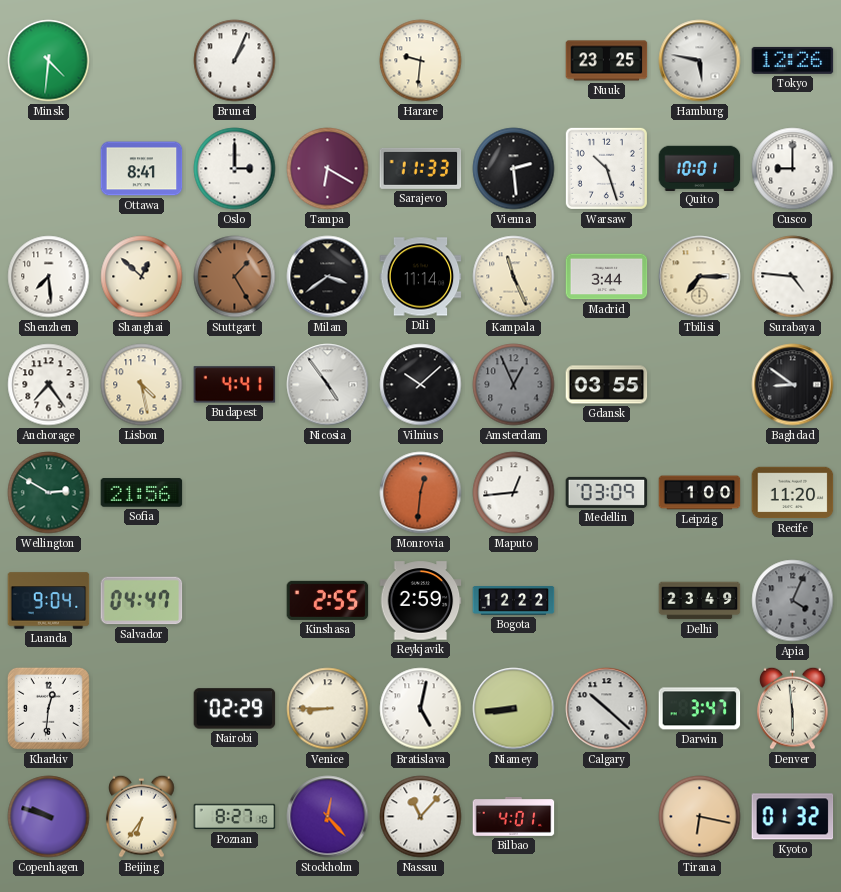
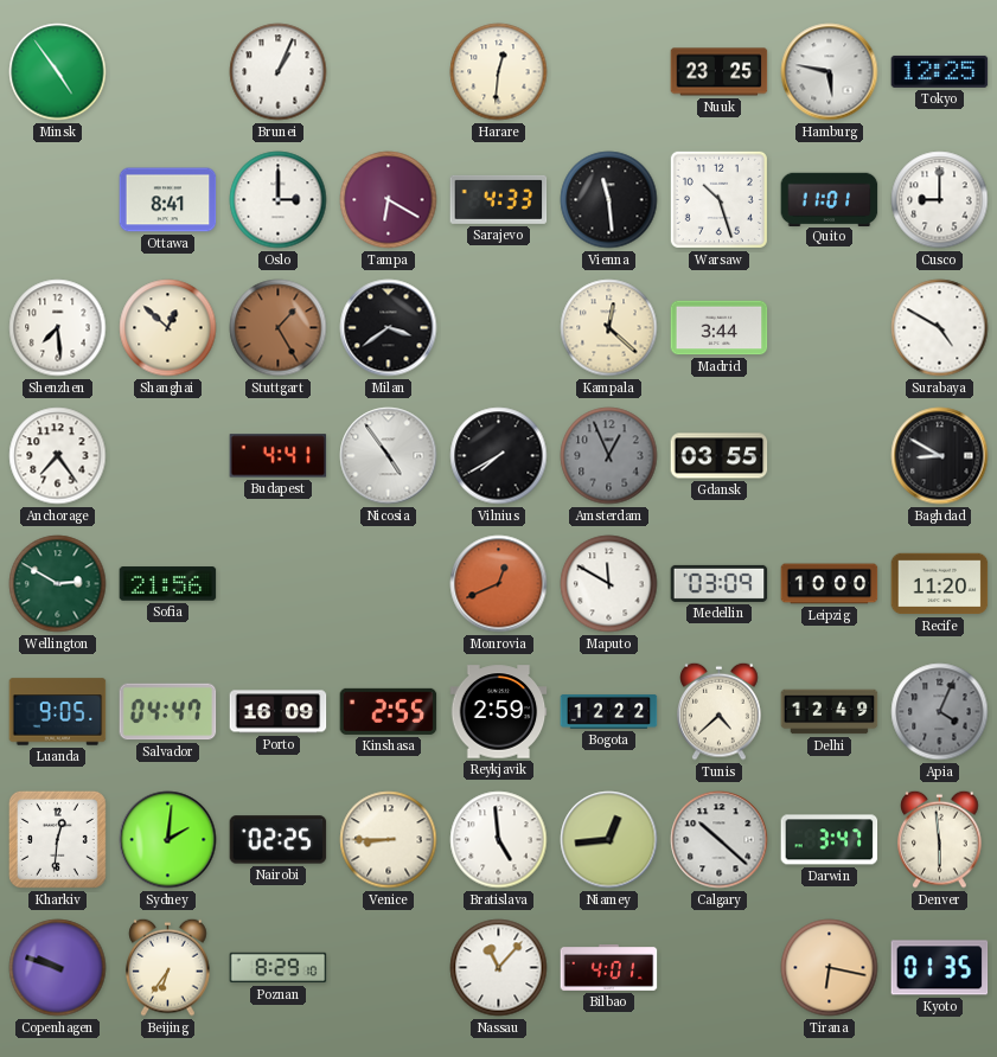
Minsk: 4:31 -> 4:54 (58, 72)
Harare: 9:31 -> 12:31 (499, 72)
Tokyo: 12:26 -> 12:25 (940, 71)
Sarajevo: 11:33 -> 4:33 (499, 199)
Vienna: 2:29 -> 11:29 (609, 200)
Quito: 10:01 -> 11:01 (830, 199)
Dili: 11:14 -> none (421, 277)
Kampala: 11:26 -> 12:22 (609, 328)
Tbilisi: 7:15 -> none (700, 277)
Surabaya: 4:46 -> 4:50 (940, 328)
Lisbon: 4:28 -> none (142, 385)
Vilnius: 10:08 -> 7:40 (499, 456)
Baghdad: 8:51 -> 8:50 (940, 456)
Monrovia: 12:31 -> 12:41 (499, 584)
Maputo: 12:44 -> 11:50 (609, 584)
Leipzig: 1:00 -> 10:00 (830, 584)
Luanda: 9:04 -> 9:05 (58, 712)
Porto: none -> 16:09 (279, 712)
Tunis: none -> 4:38 (720, 711)
Delhi: 23:49 -> 12:49 (830, 712)
Sydney: none -> 2:01 (168, 840)
Nairobi: 02:29 -> 02:25 (279, 840)
Bratislava: 5:02 -> 4:59 (499, 840)
Niamey: 8:44 -> 12:44 (609, 840)
Poznan: 8:27 -> 8:29 (279, 968)
Stockholm: 12:23 -> none (328, 817)
Kyoto: 01:32 -> 01:35 (940, 968)
